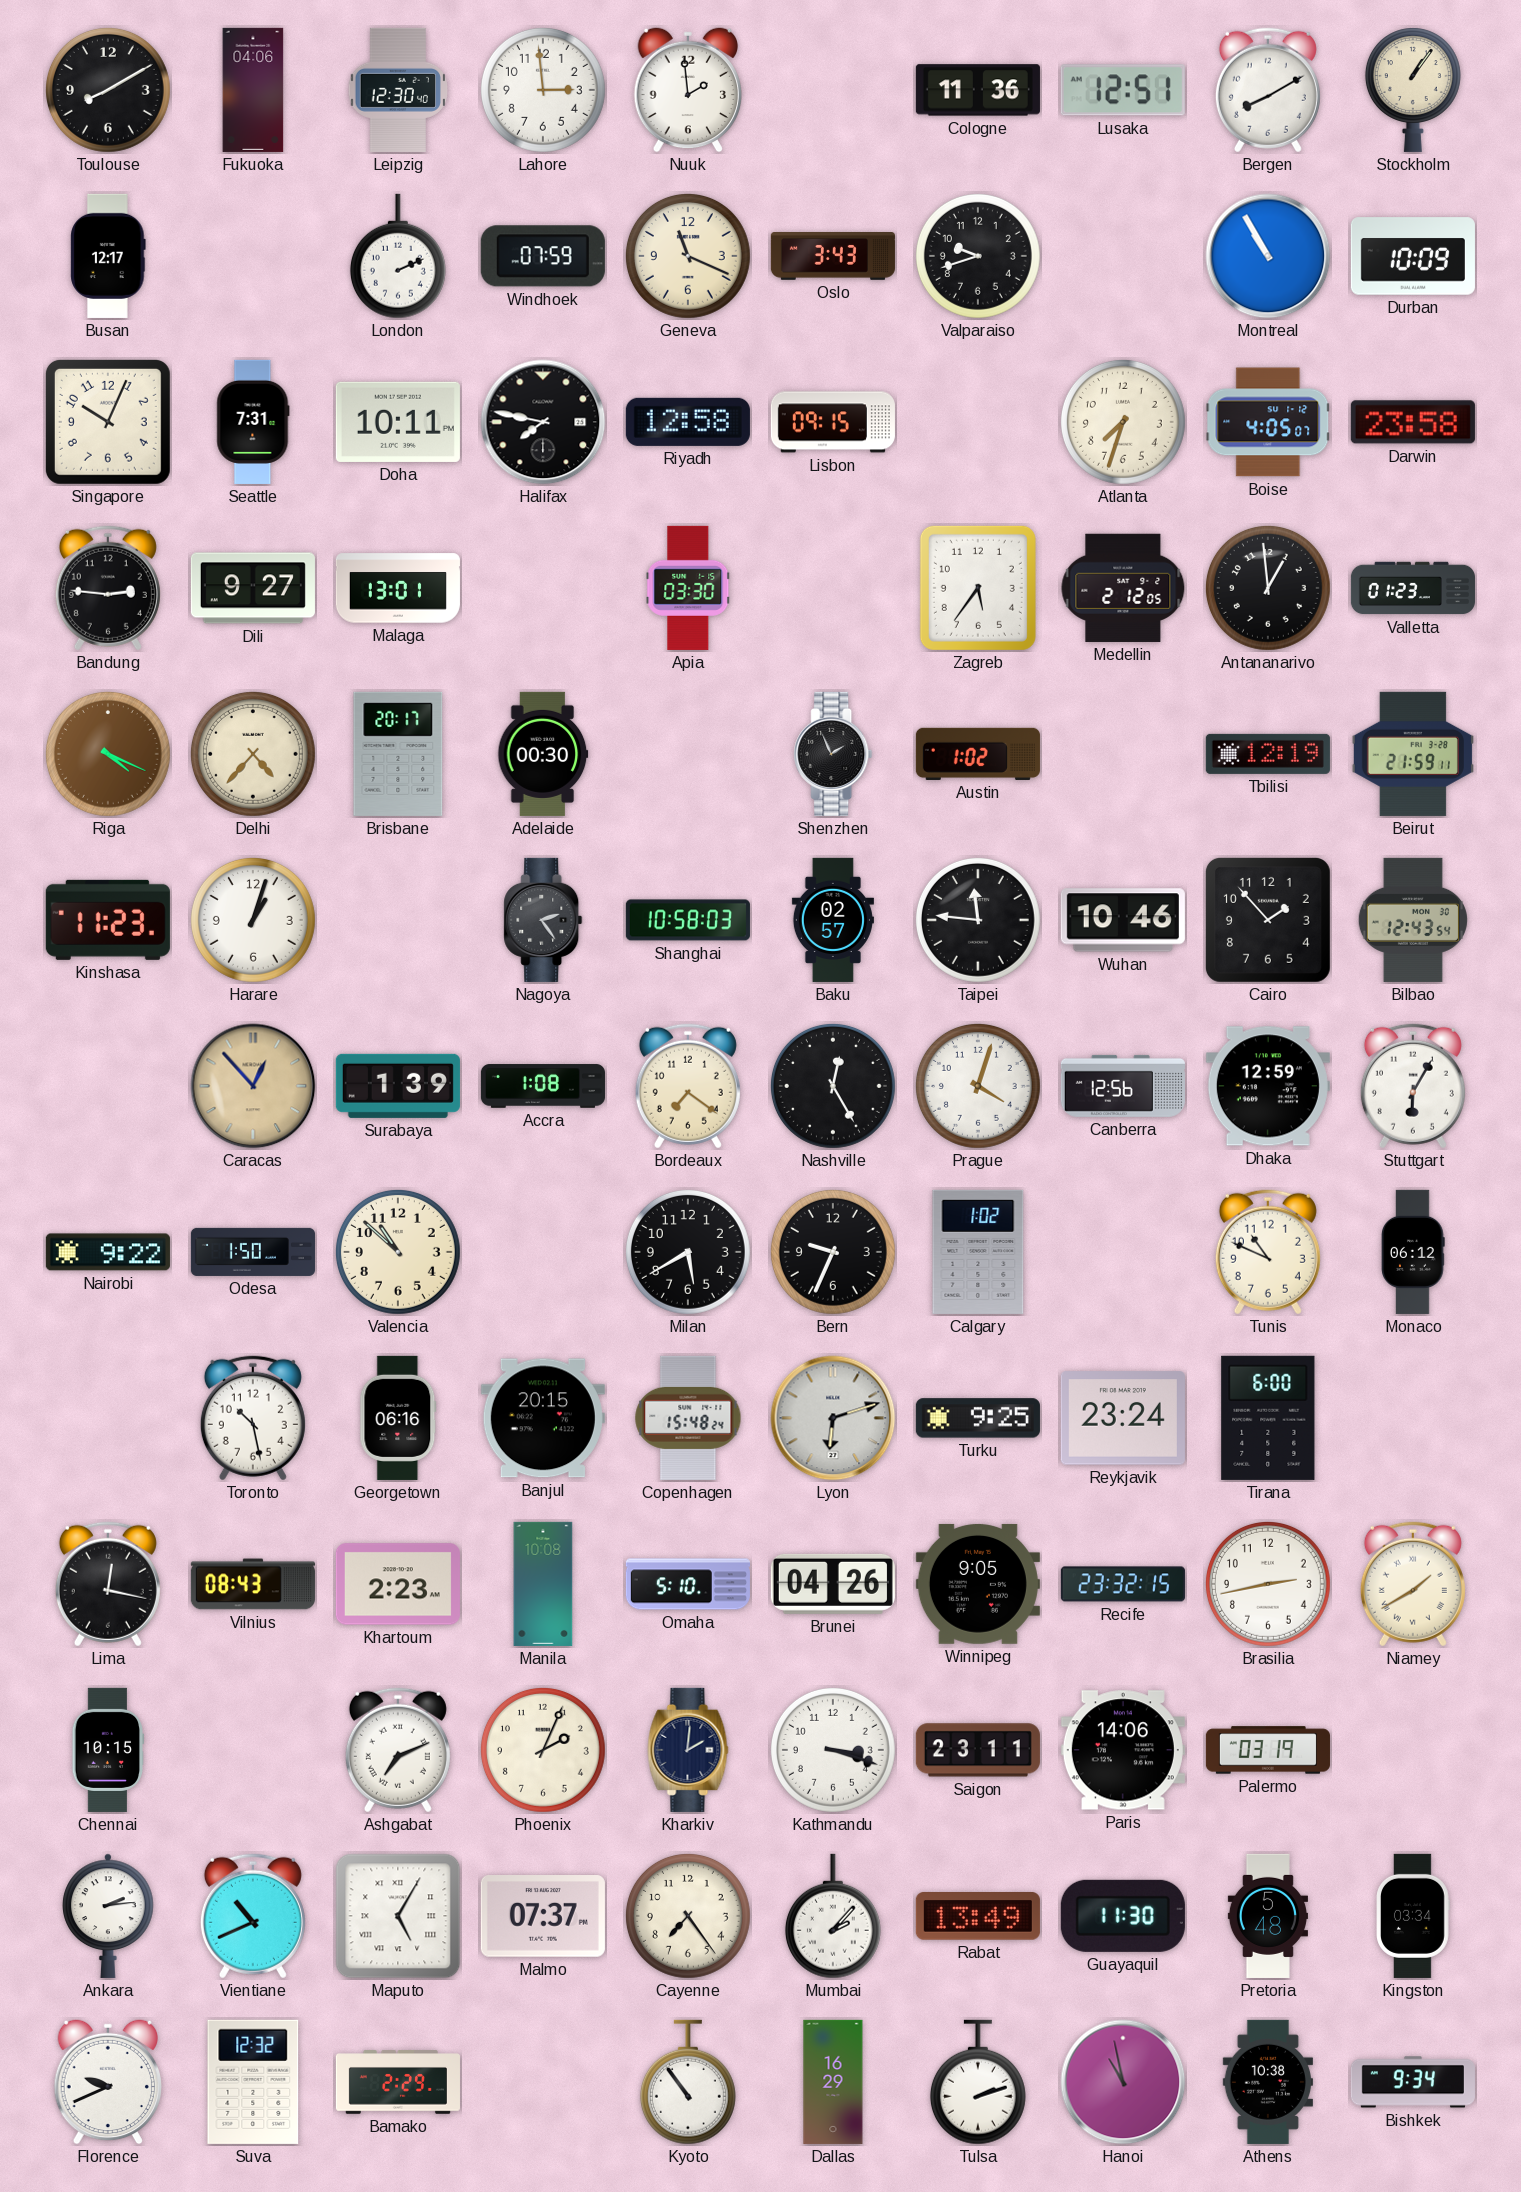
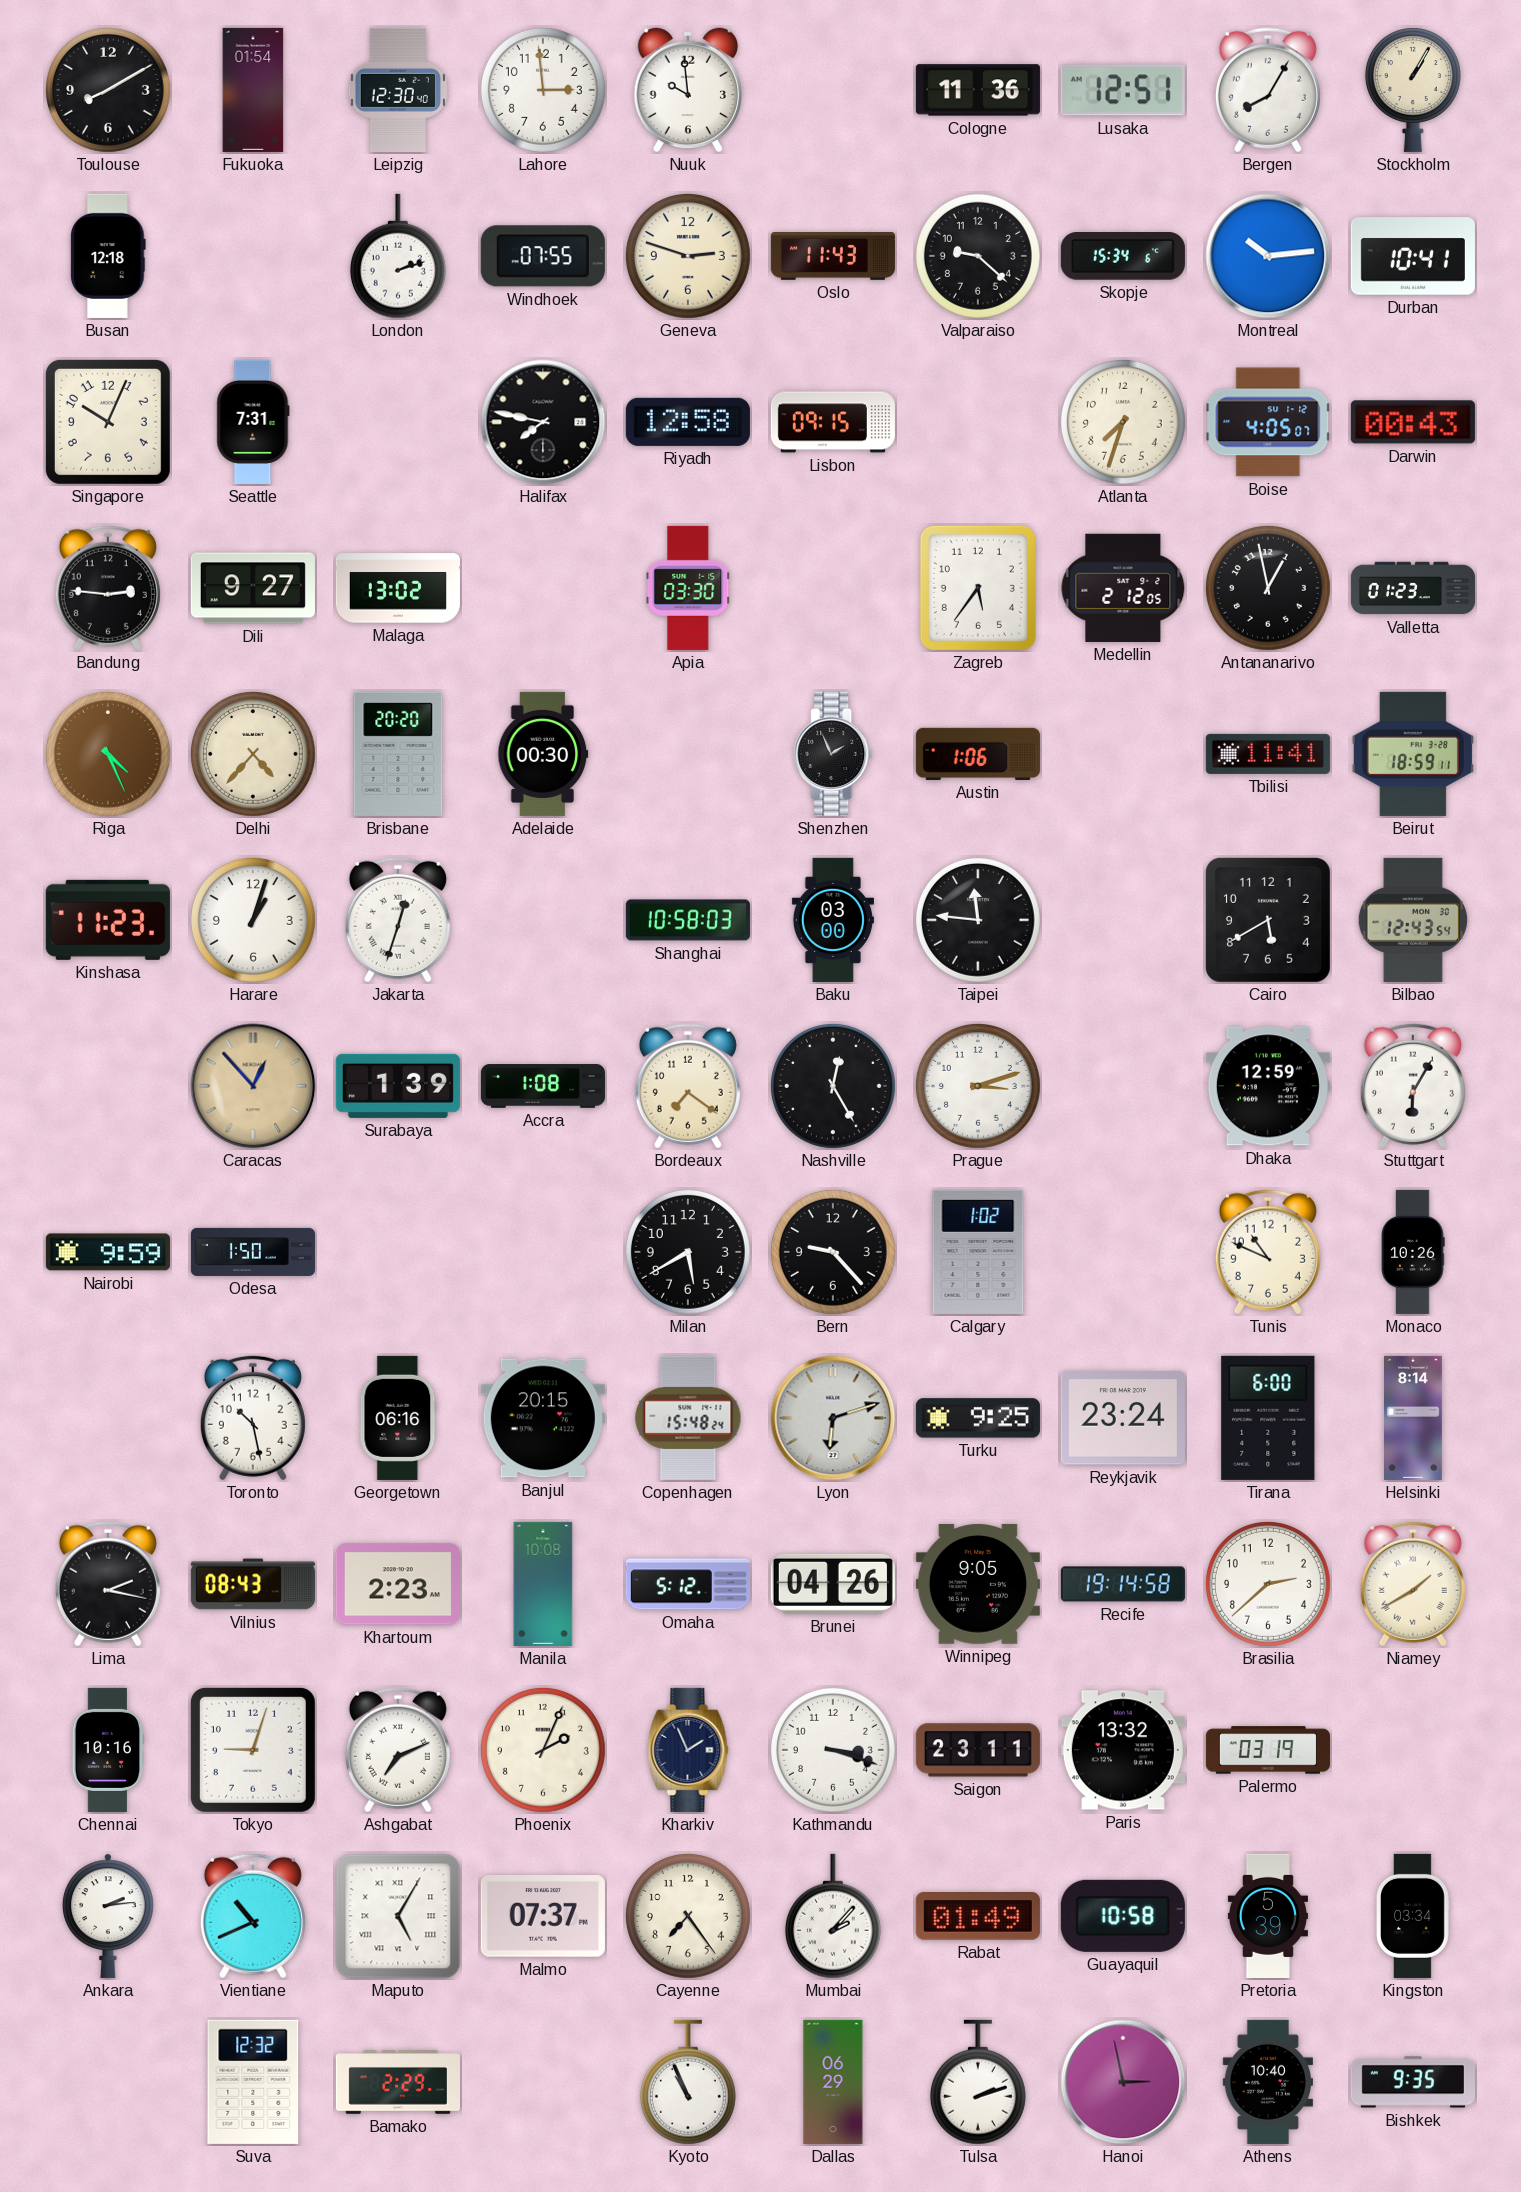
Fukuoka: 04:06 -> 01:54 (253, 90)
Nuuk: 1:59 -> 9:59 (687, 90)
Bergen: 8:10 -> 8:05 (1268, 90)
Stockholm: 1:06 -> 1:05 (1413, 90)
Busan: 12:17 -> 12:18 (108, 256)
London: 2:11 -> 2:12 (398, 256)
Windhoek: 07:59 -> 07:55 (543, 256)
Geneva: 11:19 -> 2:48 (688, 256)
Oslo: 3:43 -> 11:43 (833, 257)
Valparaiso: 9:42 -> 9:22 (978, 256)
Skopje: none -> 15:34 (1123, 257)
Montreal: 10:55 -> 10:14 (1268, 256)
Durban: 10:09 -> 10:41 (1413, 256)
Doha: 10:11 -> none (398, 422)
Darwin: 23:58 -> 00:43 (1413, 422)
Malaga: 13:01 -> 13:02 (398, 588)
Antananarivo: 12:59 -> 12:58 (1268, 588)
Riga: 4:19 -> 4:26 (108, 754)
Brisbane: 20:17 -> 20:20 (398, 754)
Austin: 1:02 -> 1:06 (978, 754)
Tbilisi: 12:19 -> 11:41 (1268, 754)
Beirut: 21:59 -> 18:59 (1412, 754)
Jakarta: none -> 12:33 (398, 920)
Nagoya: 2:24 -> none (543, 920)
Baku: 02:57 -> 03:00 (833, 920)
Wuhan: 10:46 -> none (1123, 920)
Cairo: 1:53 -> 5:40 (1268, 920)
Prague: 4:03 -> 3:12 (978, 1086)
Canberra: 12:56 -> none (1123, 1086)
Nairobi: 9:22 -> 9:59 (108, 1252)
Valencia: 10:52 -> none (398, 1252)
Bern: 9:34 -> 9:23 (833, 1252)
Monaco: 06:12 -> 10:26 (1413, 1252)
Helsinki: none -> 8:14 (1414, 1418)
Lima: 12:17 -> 2:17 (108, 1584)
Omaha: 5:10 -> 5:12 (688, 1584)
Recife: 23:32 -> 19:14 (1123, 1584)
Brasilia: 2:43 -> 2:38 (1268, 1584)
Chennai: 10:15 -> 10:16 (108, 1750)
Tokyo: none -> 9:03 (253, 1750)
Kharkiv: 2:01 -> 1:56 (688, 1750)
Paris: 14:06 -> 13:32 (1123, 1750)
Rabat: 13:49 -> 01:49 (978, 1917)
Guayaquil: 11:30 -> 10:58 (1123, 1916)
Pretoria: 5:48 -> 5:39 (1268, 1916)
Florence: 9:41 -> none (107, 2082)
Kyoto: 10:54 -> 10:56 (688, 2082)
Dallas: 16:29 -> 06:29 (833, 2082)
Hanoi: 10:58 -> 2:58 (1123, 2082)
Athens: 10:38 -> 10:40 (1268, 2082)
Bishkek: 9:34 -> 9:35 (1413, 2082)
